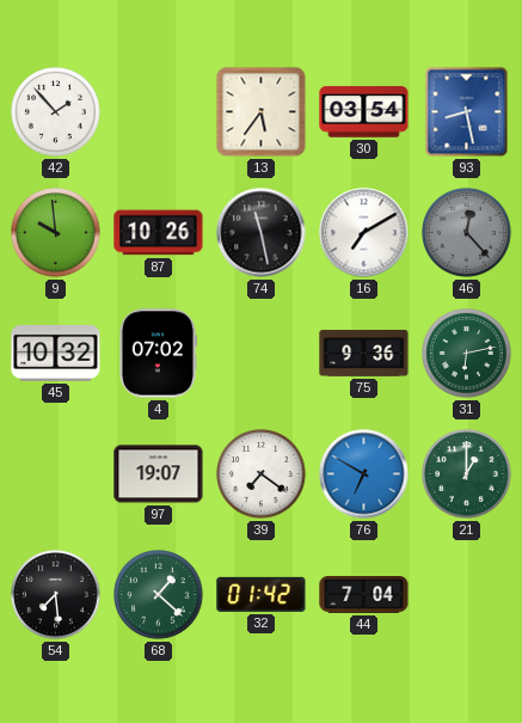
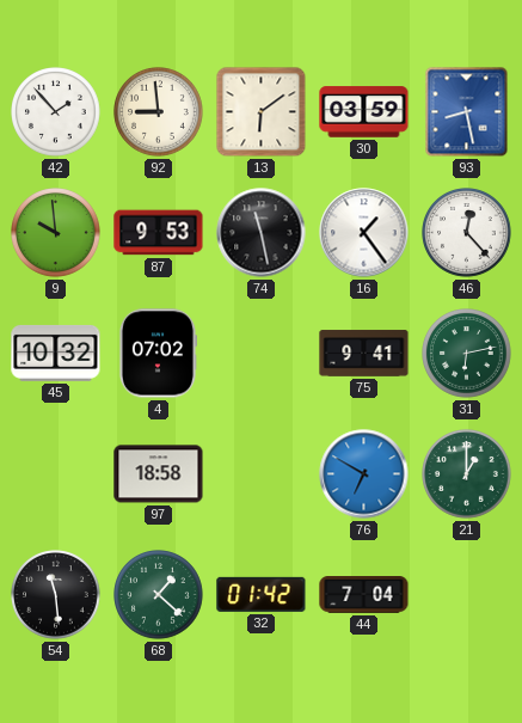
92: none -> 8:59 (159, 112)
13: 5:36 -> 6:09 (262, 112)
30: 03:54 -> 03:59 (364, 112)
87: 10:26 -> 9:53 (159, 233)
16: 7:10 -> 1:24 (364, 233)
46 dial: grey -> white (467, 233)
75: 9:36 -> 9:41 (364, 354)
97: 19:07 -> 18:58 (159, 474)
39: 7:21 -> none (262, 474)
54: 7:29 -> 11:29 (56, 595)
